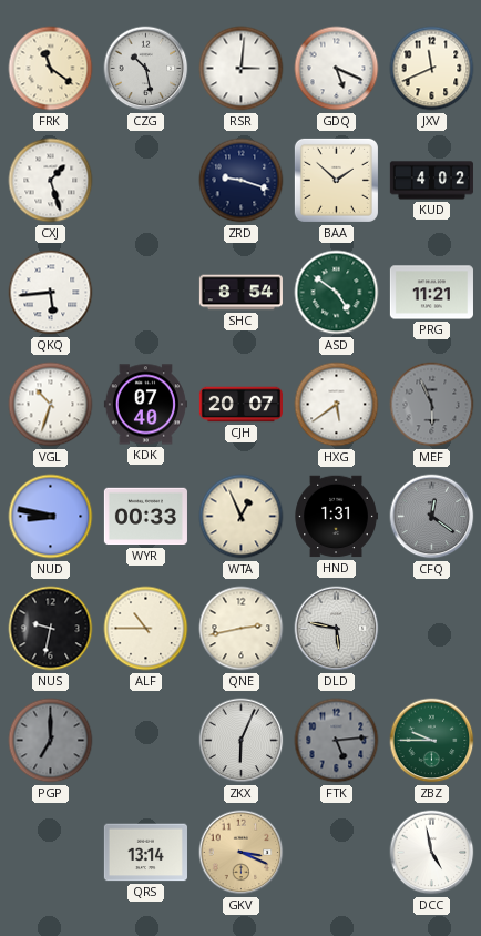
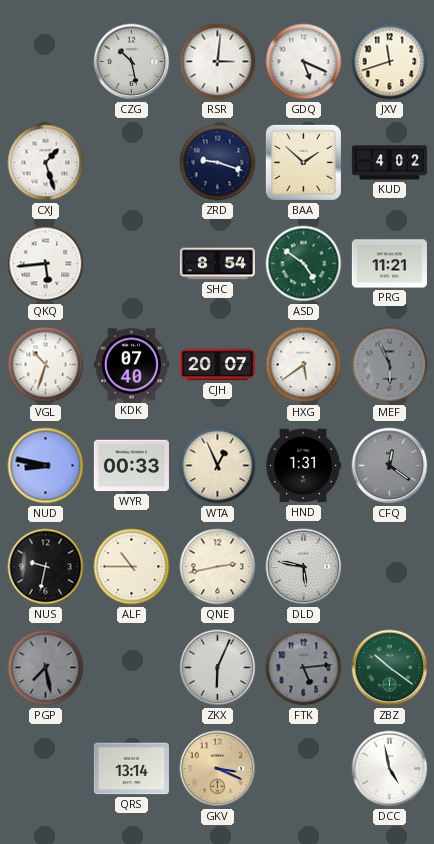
FRK: 11:21 -> none (51, 69)
JXV: 11:41 -> 11:42 (390, 62)
PGP: 7:00 -> 7:28 (46, 668)
ZBZ: 9:45 -> 10:21 (390, 668)
